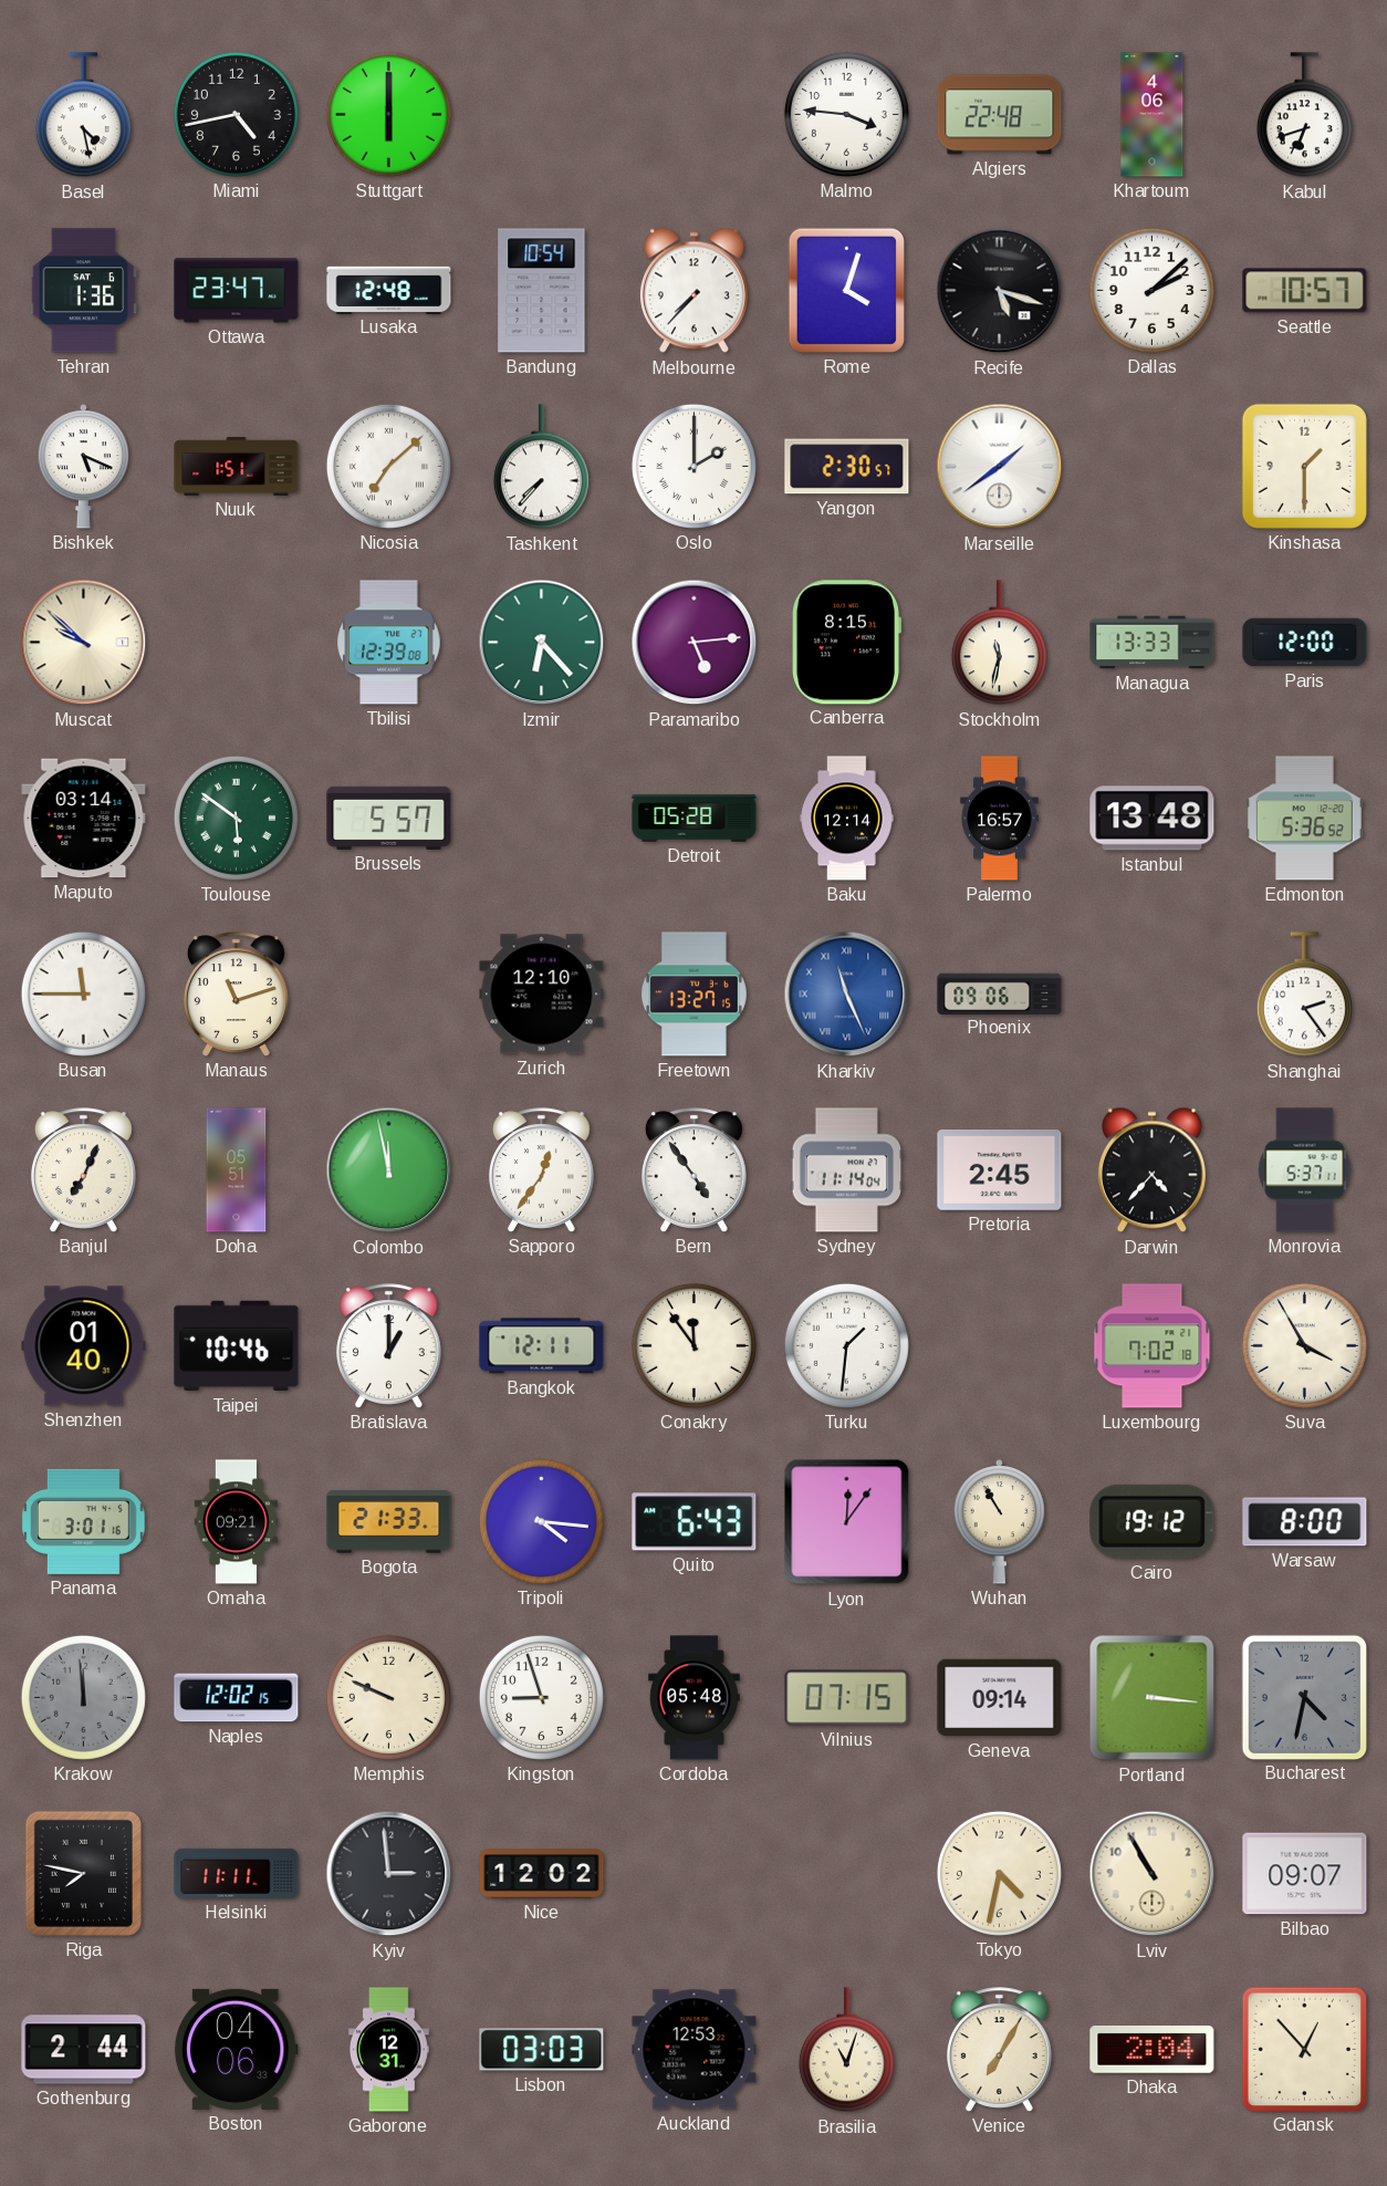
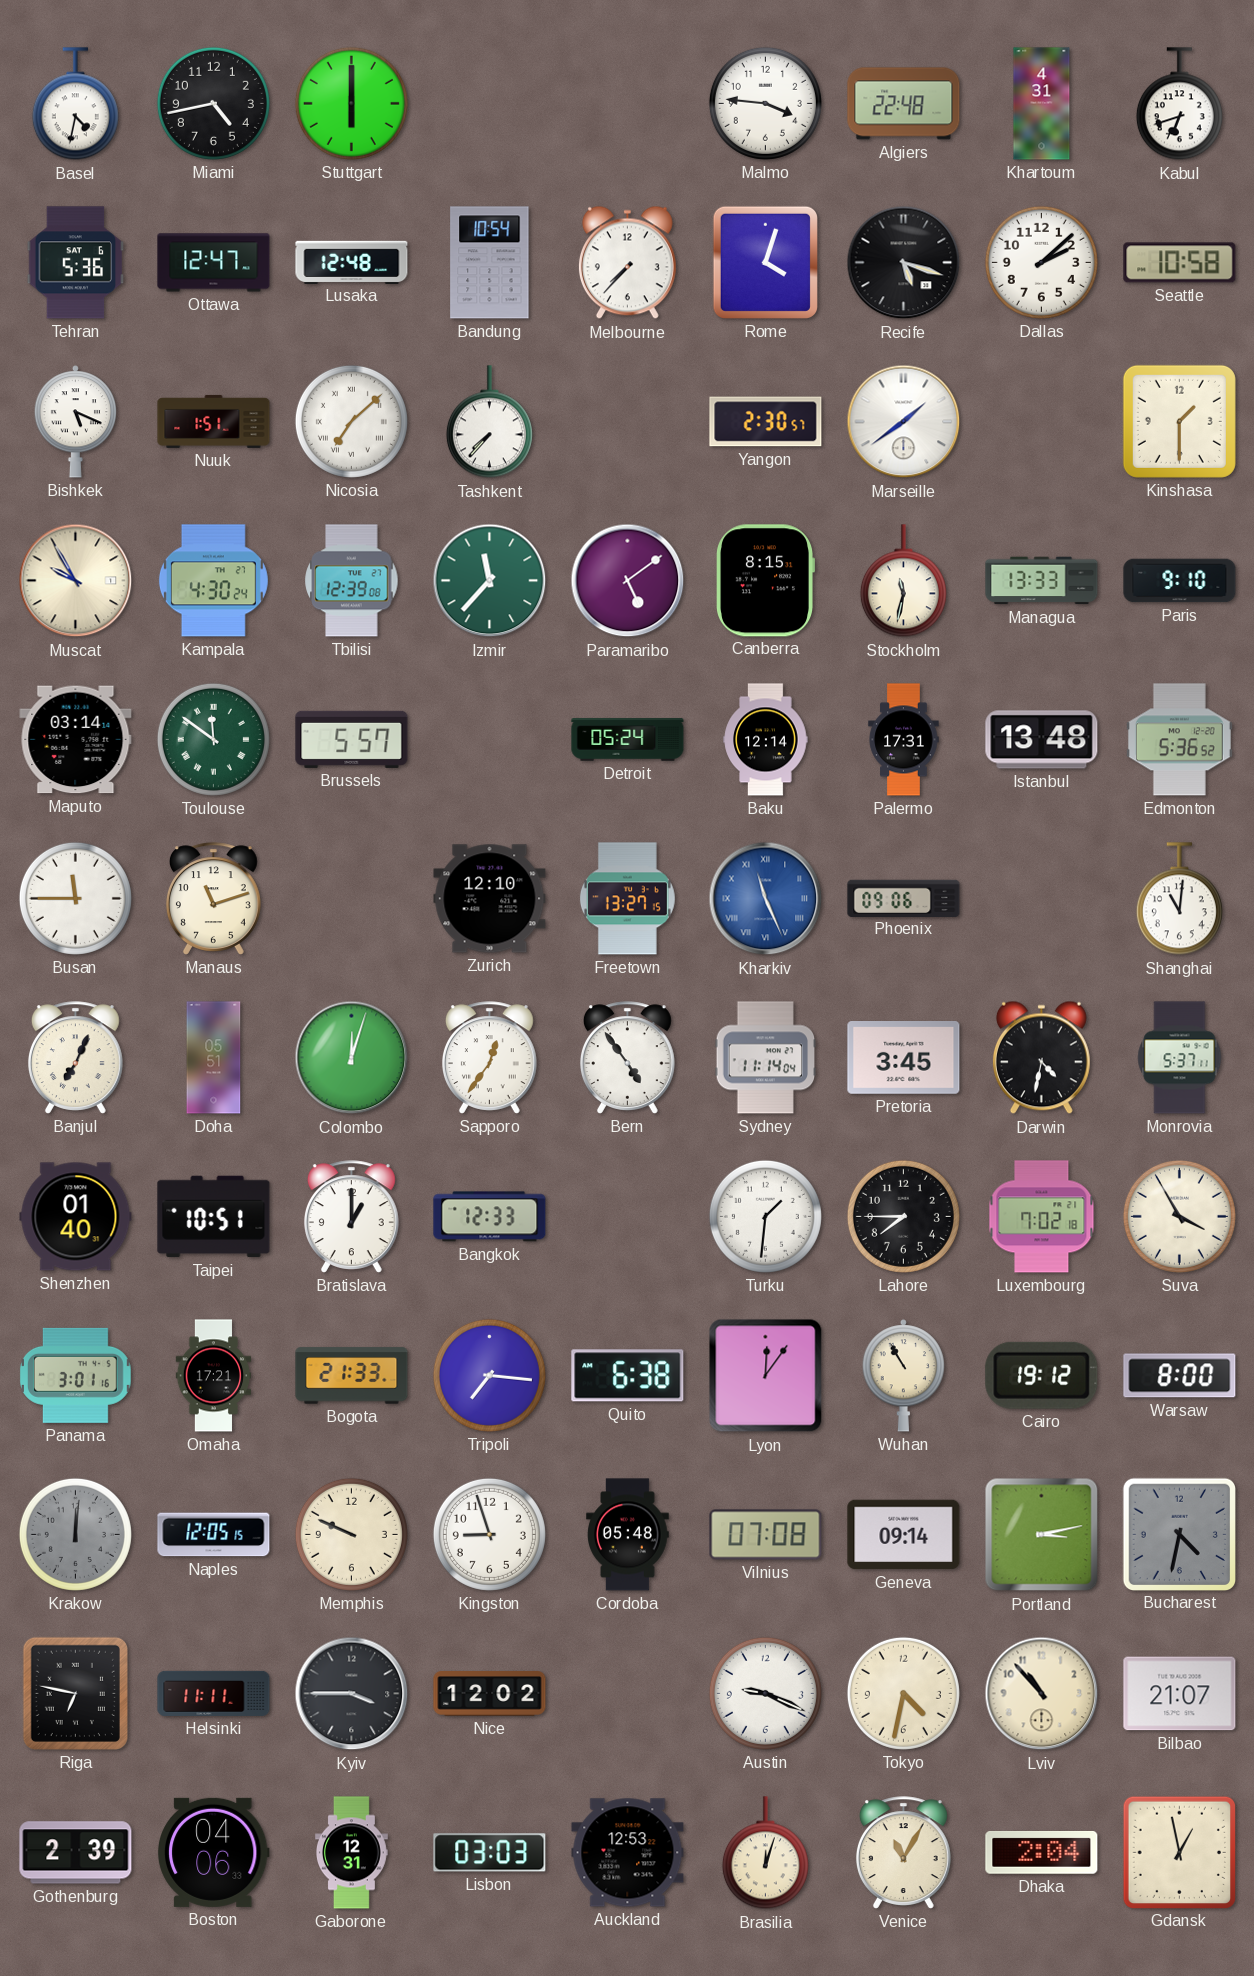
Basel: 4:28 -> 4:32 (75, 104)
Khartoum: 4:06 -> 4:31 (1042, 104)
Tehran: 1:36 -> 5:36 (76, 263)
Ottawa: 23:47 -> 12:47 (214, 263)
Seattle: 10:57 -> 10:58 (1180, 263)
Oslo: 2:00 -> none (693, 466)
Muscat: 9:52 -> 9:55 (76, 581)
Kampala: none -> 4:30 (213, 581)
Izmir: 6:23 -> 11:37 (490, 581)
Paramaribo: 5:14 -> 5:09 (628, 581)
Paris: 12:00 -> 9:10 (1180, 581)
Toulouse: 5:51 -> 11:51 (213, 739)
Detroit: 05:28 -> 05:24 (628, 740)
Palermo: 16:57 -> 17:31 (904, 740)
Shanghai: 2:24 -> 11:01 (1179, 899)
Colombo: 11:58 -> 12:03 (352, 1058)
Pretoria: 2:45 -> 3:45 (904, 1058)
Darwin: 4:37 -> 4:32 (1041, 1058)
Taipei: 10:46 -> 10:51 (214, 1217)
Bangkok: 12:11 -> 12:33 (490, 1217)
Conakry: 11:54 -> none (693, 1345)
Lahore: none -> 7:45 (903, 1216)
Omaha: 09:21 -> 17:21 (214, 1376)
Tripoli: 4:16 -> 7:16 (489, 1375)
Quito: 6:43 -> 6:38 (628, 1376)
Krakow: 11:59 -> 12:01 (75, 1534)
Naples: 12:02 -> 12:05 (214, 1535)
Vilnius: 07:15 -> 07:08 (766, 1535)
Portland: 3:16 -> 3:13 (1042, 1535)
Riga: 7:47 -> 6:47 (75, 1693)
Kyiv: 2:59 -> 3:45 (352, 1694)
Austin: none -> 9:19 (765, 1693)
Lviv: 10:55 -> 10:53 (1042, 1694)
Bilbao: 09:07 -> 21:07 (1180, 1694)
Gothenburg: 2:44 -> 2:39 (76, 1853)
Brasilia: 11:03 -> 12:03 (765, 1853)
Venice: 7:05 -> 11:05 (903, 1853)
Gdansk: 12:53 -> 12:58 (1179, 1852)
